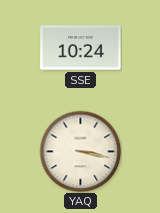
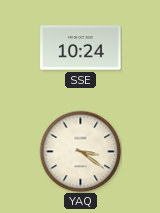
YAQ: 3:17 -> 3:21 (80, 151)
